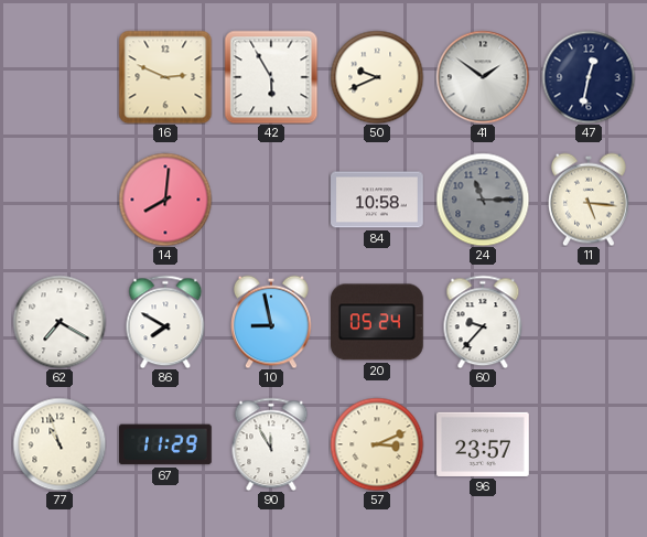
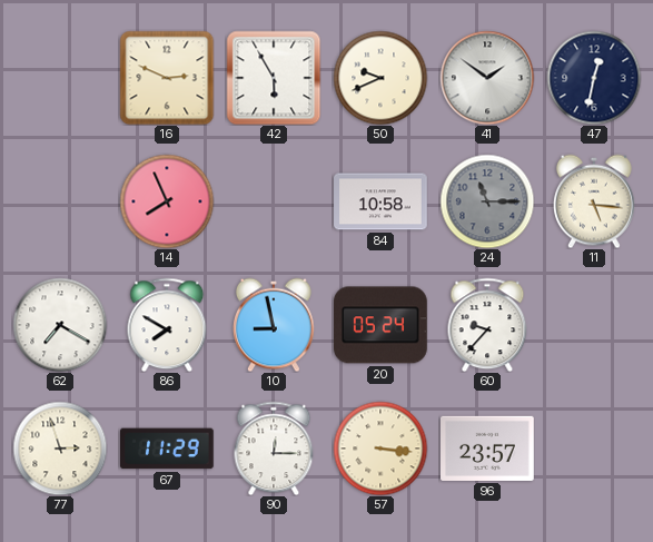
14: 8:01 -> 7:56 (167, 201)
77: 10:57 -> 2:57 (60, 449)
90: 11:55 -> 12:15 (274, 449)
57: 3:11 -> 3:16 (380, 449)
